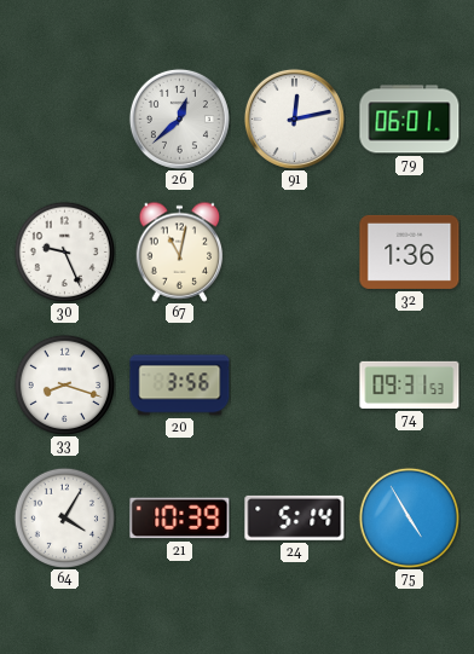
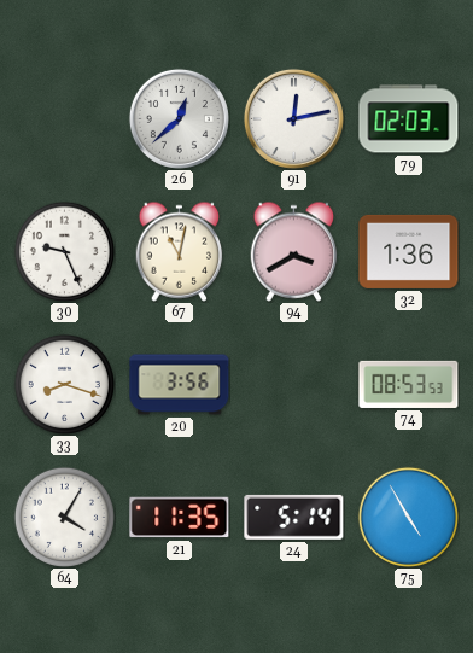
79: 06:01 -> 02:03 (409, 119)
94: none -> 3:40 (294, 251)
74: 09:31 -> 08:53 (409, 384)
21: 10:39 -> 11:35 (180, 518)
